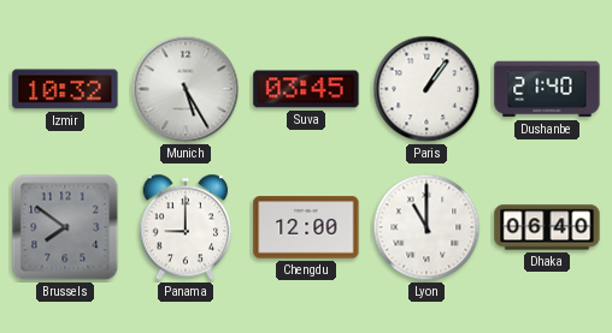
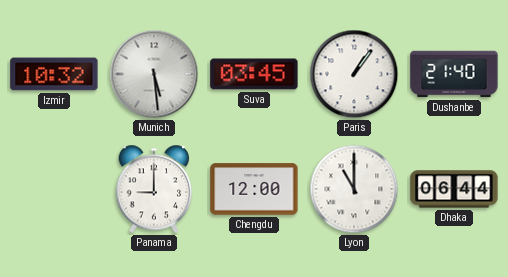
Munich: 5:25 -> 5:29 (154, 74)
Brussels: 7:51 -> none (65, 227)
Dhaka: 06:40 -> 06:44 (454, 189)
